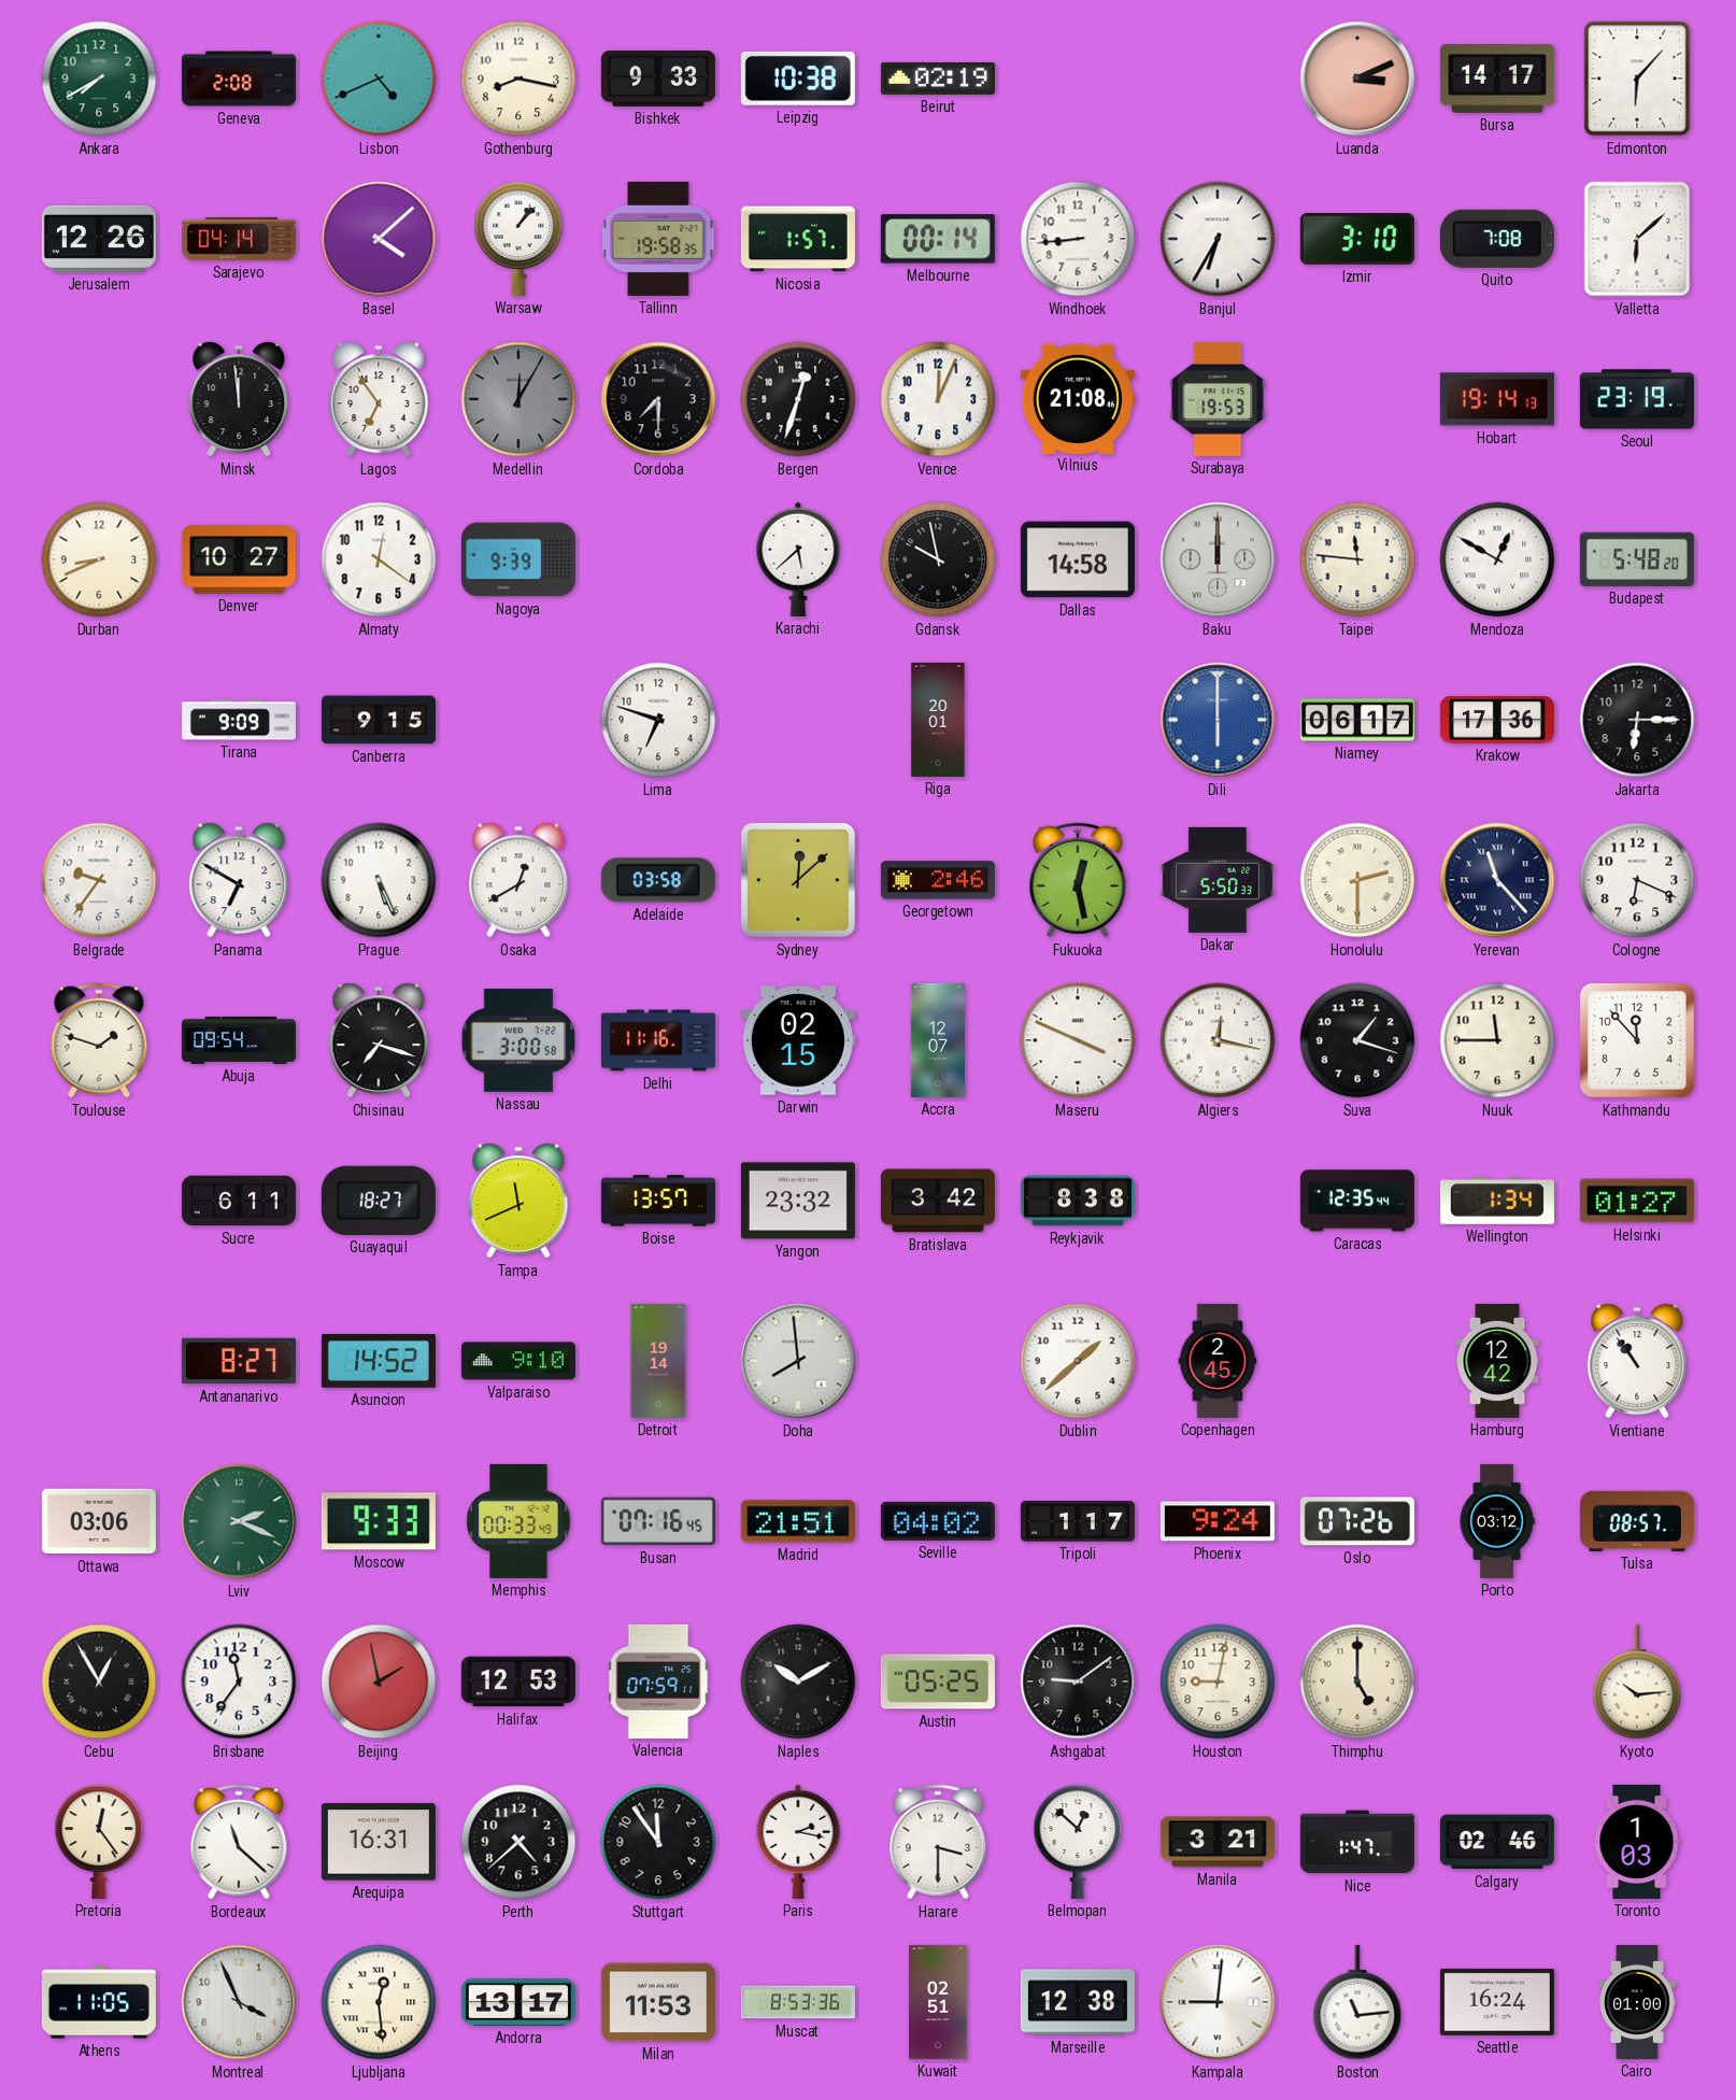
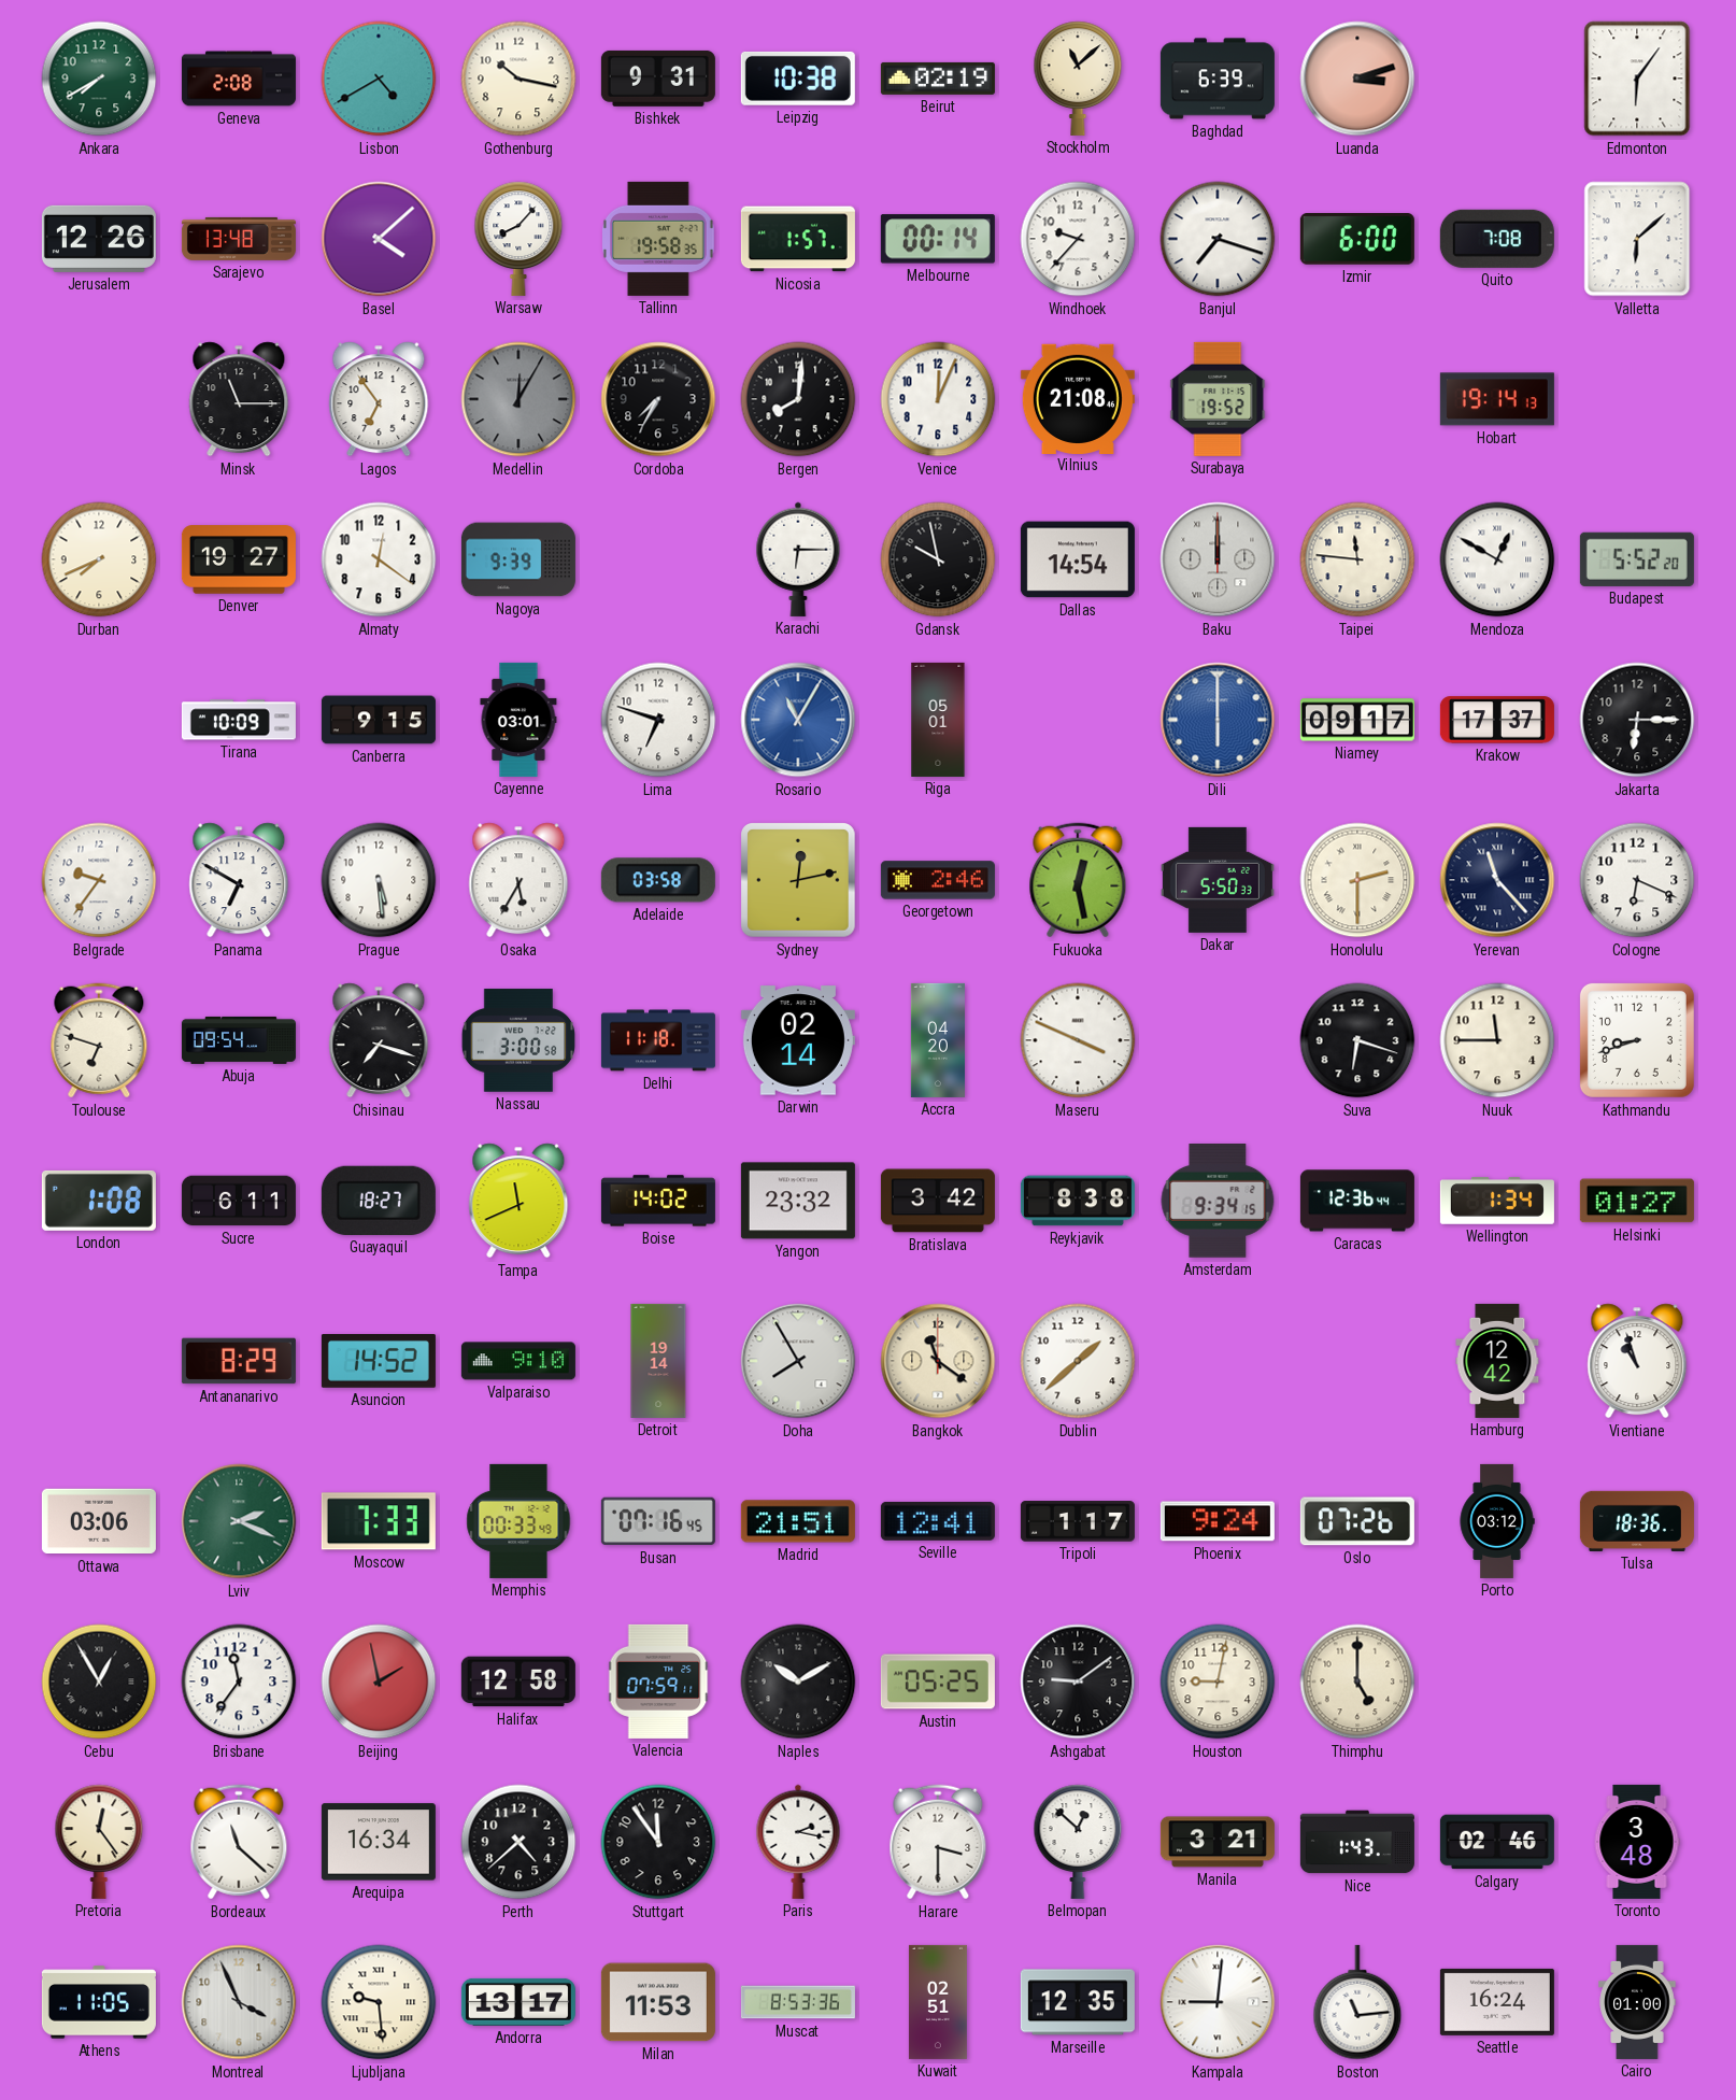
Lisbon: 4:41 -> 4:40 (379, 79)
Gothenburg: 8:17 -> 10:17 (518, 79)
Bishkek: 9:33 -> 9:31 (658, 79)
Stockholm: none -> 11:08 (1078, 79)
Baghdad: none -> 6:39 (1218, 79)
Luanda: 3:11 -> 3:12 (1357, 79)
Bursa: 14:17 -> none (1497, 79)
Edmonton: 6:07 -> 6:06 (1637, 79)
Sarajevo: 04:14 -> 13:48 (239, 239)
Warsaw: 1:07 -> 8:07 (518, 239)
Windhoek: 8:44 -> 9:37 (1078, 239)
Banjul: 6:35 -> 7:18 (1218, 239)
Izmir: 3:10 -> 6:00 (1357, 240)
Minsk: 11:59 -> 11:15 (239, 399)
Cordoba: 7:30 -> 7:35 (658, 399)
Bergen: 12:33 -> 8:01 (798, 399)
Surabaya: 19:53 -> 19:52 (1218, 399)
Seoul: 23:19 -> none (1637, 399)
Durban: 8:41 -> 7:41 (99, 559)
Denver: 10:27 -> 19:27 (239, 559)
Karachi: 5:38 -> 6:15 (798, 559)
Dallas: 14:58 -> 14:54 (1078, 559)
Budapest: 5:48 -> 5:52 (1637, 559)
Tirana: 9:09 -> 10:09 (239, 720)
Cayenne: none -> 03:01 (518, 720)
Rosario: none -> 11:05 (798, 720)
Riga: 20:01 -> 05:01 (938, 720)
Niamey: 06:17 -> 09:17 (1357, 720)
Krakow: 17:36 -> 17:37 (1497, 720)
Prague: 5:26 -> 5:29 (379, 880)
Osaka: 12:40 -> 5:35 (518, 880)
Sydney: 12:08 -> 12:13 (799, 881)
Toulouse: 1:48 -> 6:48 (99, 1040)
Delhi: 11:16 -> 11:18 (658, 1040)
Darwin: 02:15 -> 02:14 (798, 1040)
Accra: 12:07 -> 04:20 (937, 1040)
Algiers: 12:17 -> none (1218, 1040)
Suva: 1:18 -> 6:18 (1357, 1040)
Kathmandu: 11:53 -> 8:42 (1637, 1040)
London: none -> 1:08 (99, 1201)
Boise: 13:57 -> 14:02 (658, 1201)
Amsterdam: none -> 9:34 (1218, 1202)
Caracas: 12:35 -> 12:36 (1357, 1201)
Antananarivo: 8:27 -> 8:29 (239, 1361)
Doha: 7:59 -> 7:55 (798, 1361)
Bangkok: none -> 11:21 (938, 1361)
Copenhagen: 2:45 -> none (1218, 1361)
Vientiane: 10:54 -> 10:57 (1637, 1361)
Moscow: 9:33 -> 7:33 (379, 1521)
Seville: 04:02 -> 12:41 (938, 1521)
Tulsa: 08:57 -> 18:36 (1637, 1521)
Halifax: 12:53 -> 12:58 (518, 1682)
Kyoto: 10:14 -> none (1637, 1682)
Arequipa: 16:31 -> 16:34 (379, 1842)
Nice: 1:47 -> 1:43 (1357, 1842)
Toronto: 1:03 -> 3:48 (1637, 1842)
Ljubljana: 12:29 -> 9:29 (379, 2002)
Marseille: 12:38 -> 12:35 (1078, 2002)
